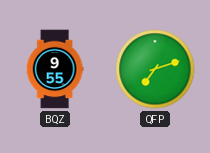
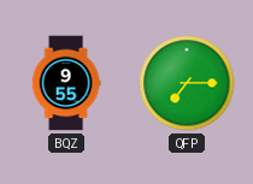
QFP: 7:12 -> 7:15 (187, 83)
